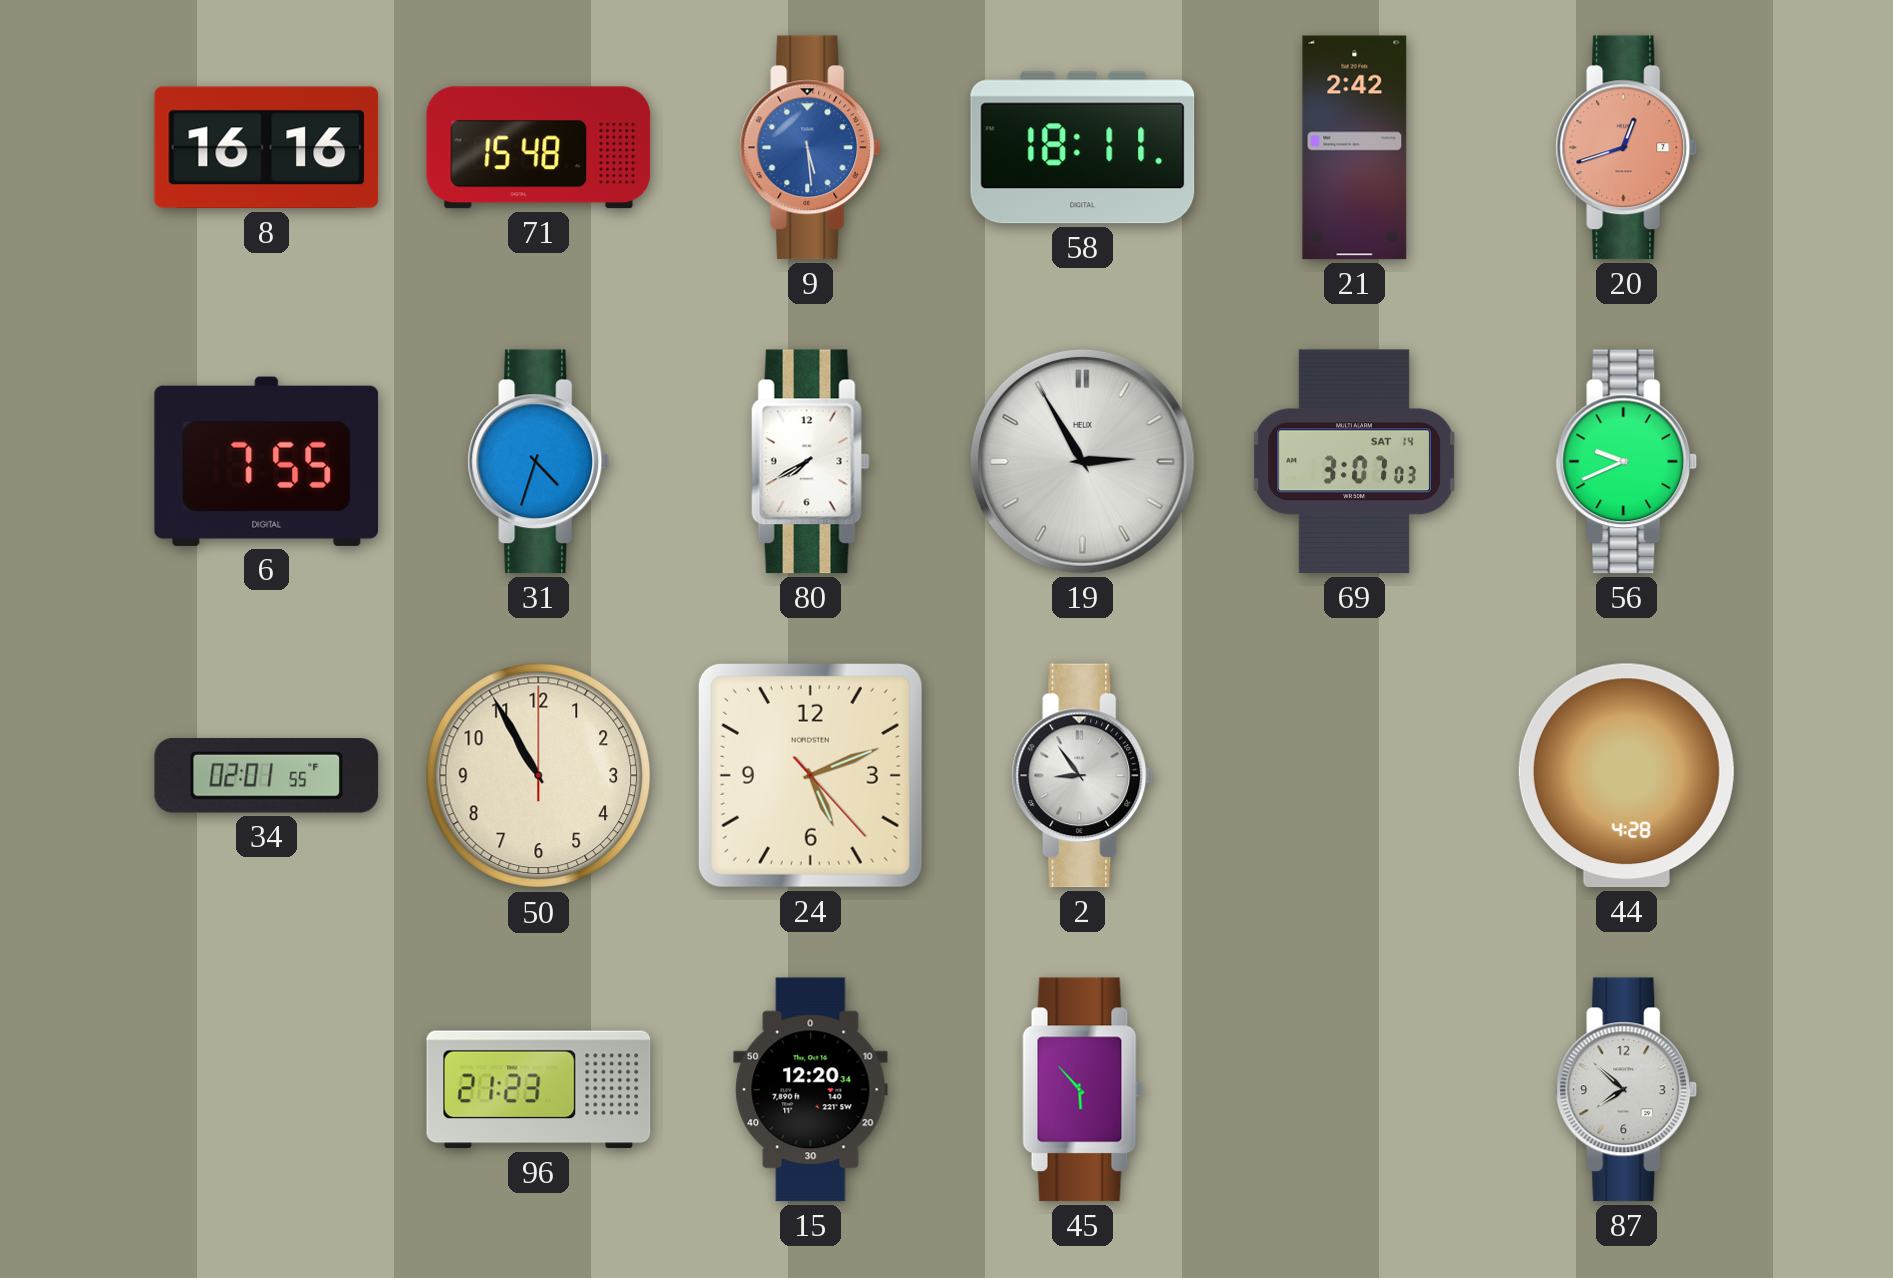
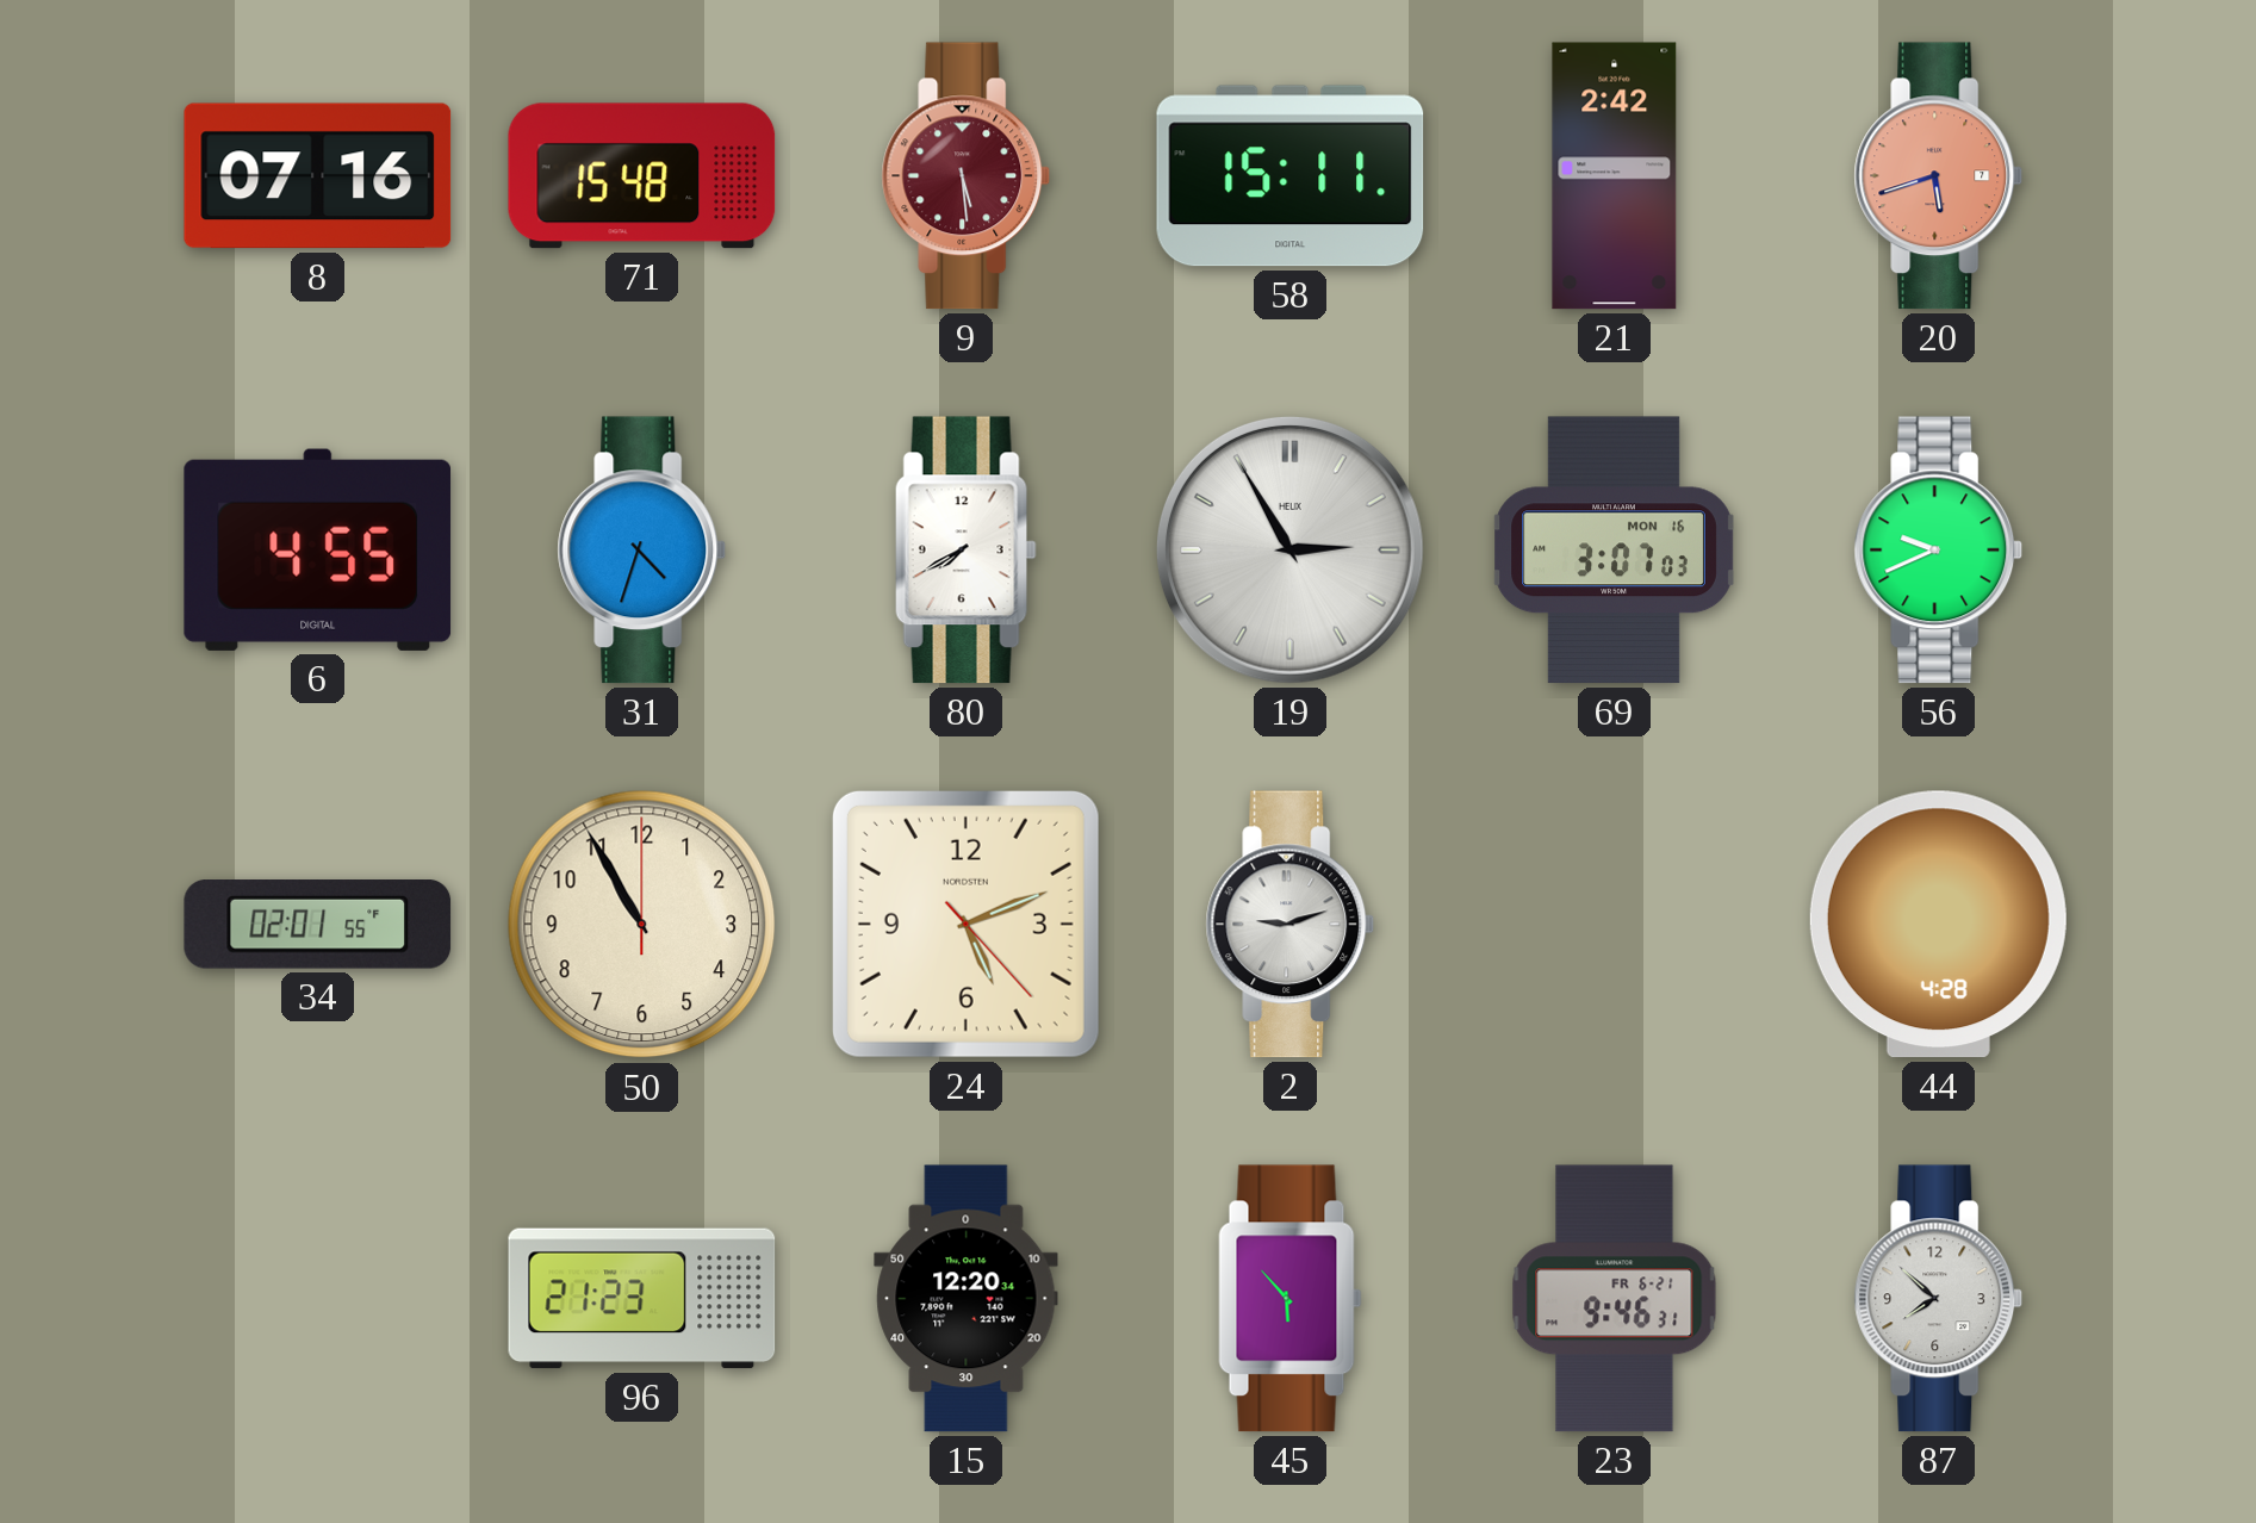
8: 16:16 -> 07:16 (318, 176)
9 dial: blue -> burgundy (967, 176)
58: 18:11 -> 15:11 (1291, 176)
20: 12:42 -> 5:42 (1939, 176)
6: 7:55 -> 4:55 (318, 549)
69 date: SAT 14 -> MON 16 (1614, 551)
2: 8:54 -> 9:12 (1291, 925)
23: none -> 9:46 (1615, 1299)
